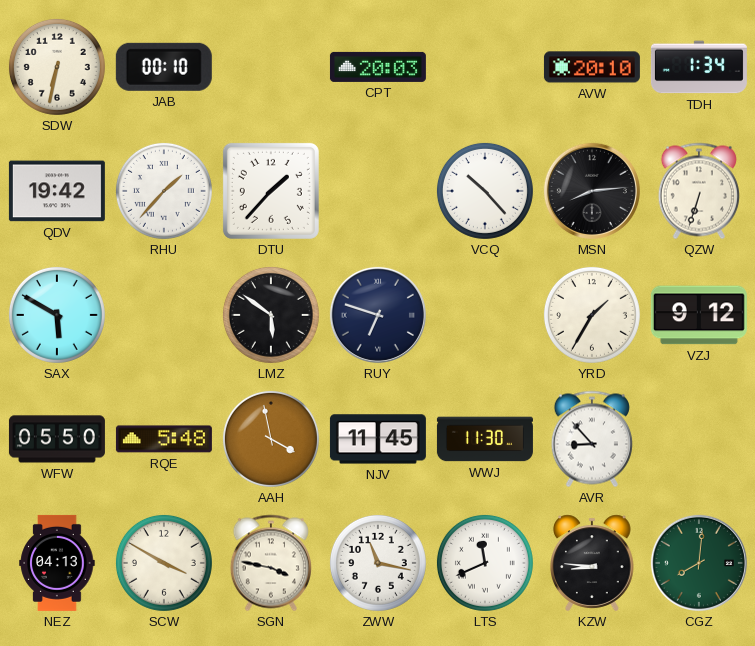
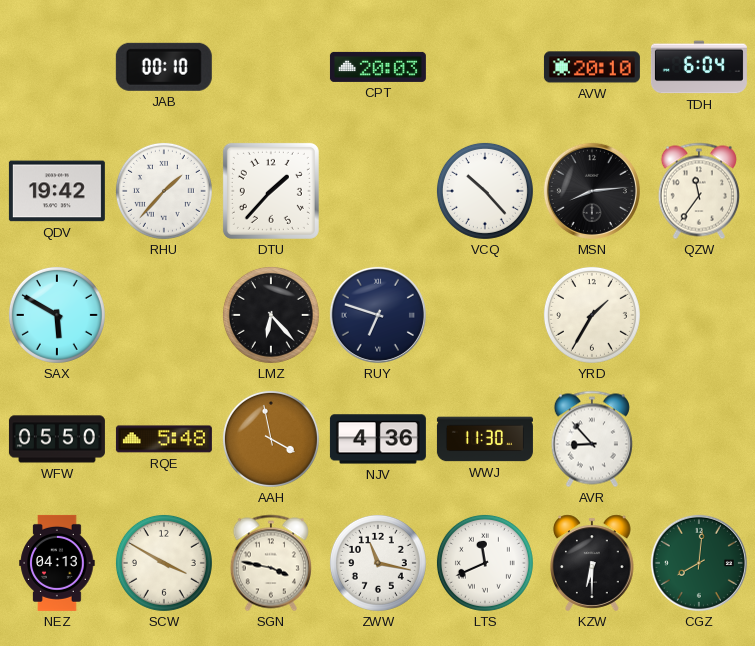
SDW: 6:32 -> none (57, 67)
TDH: 1:34 -> 6:04 (699, 67)
QZW: 6:33 -> 11:36 (699, 191)
LMZ: 5:51 -> 6:23 (271, 315)
VZJ: 9:12 -> none (699, 315)
NJV: 11:45 -> 4:36 (378, 439)
KZW: 8:46 -> 6:30 (593, 563)
